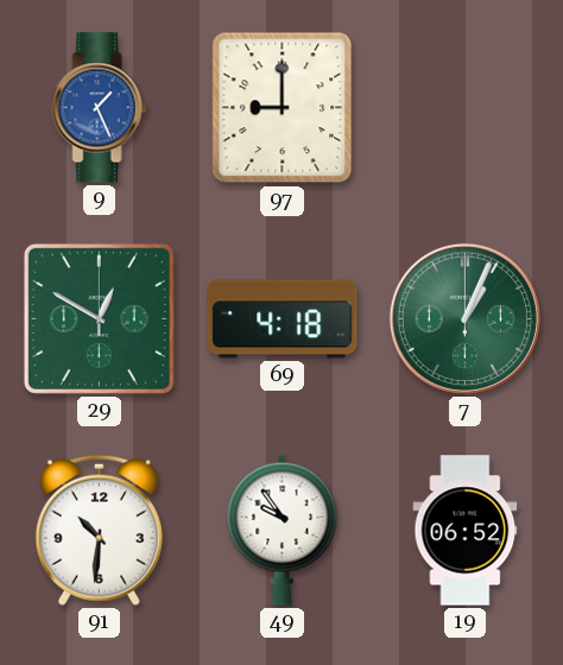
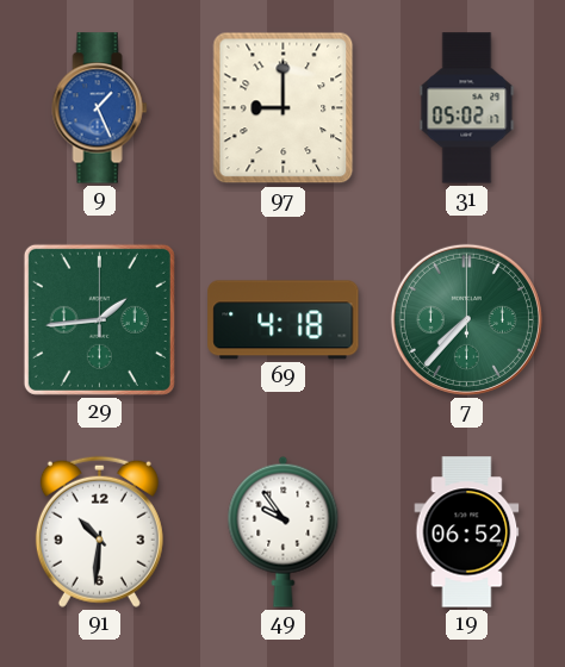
31: none -> 05:02 (467, 108)
29: 12:50 -> 1:44 (99, 319)
7: 1:04 -> 7:37 (466, 319)
